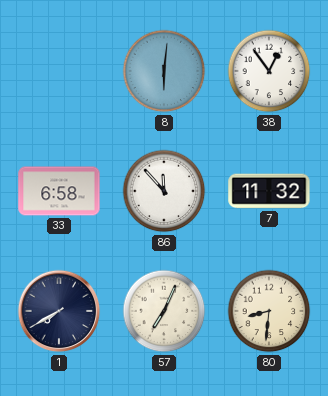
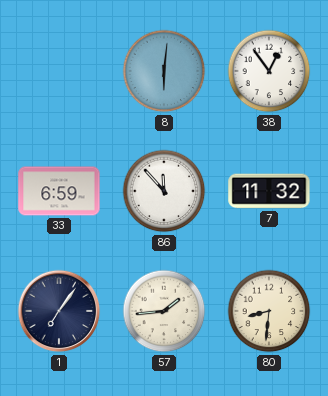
33: 6:58 -> 6:59 (59, 191)
1: 7:40 -> 7:06 (59, 311)
57: 7:04 -> 1:44 (164, 311)
